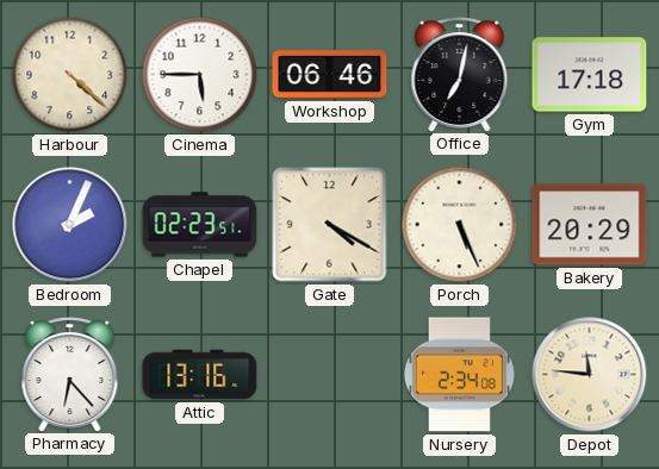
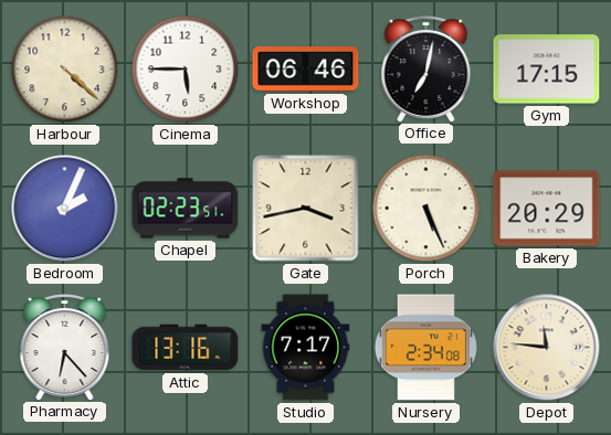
Gym: 17:18 -> 17:15 (547, 70)
Gate: 4:20 -> 3:43 (306, 209)
Studio: none -> 7:17 (306, 348)
